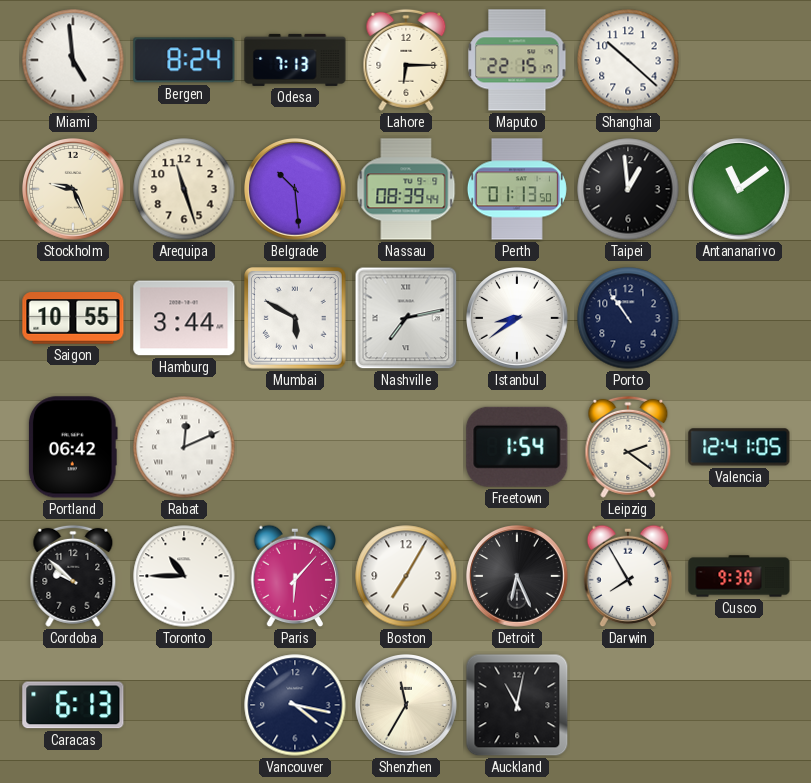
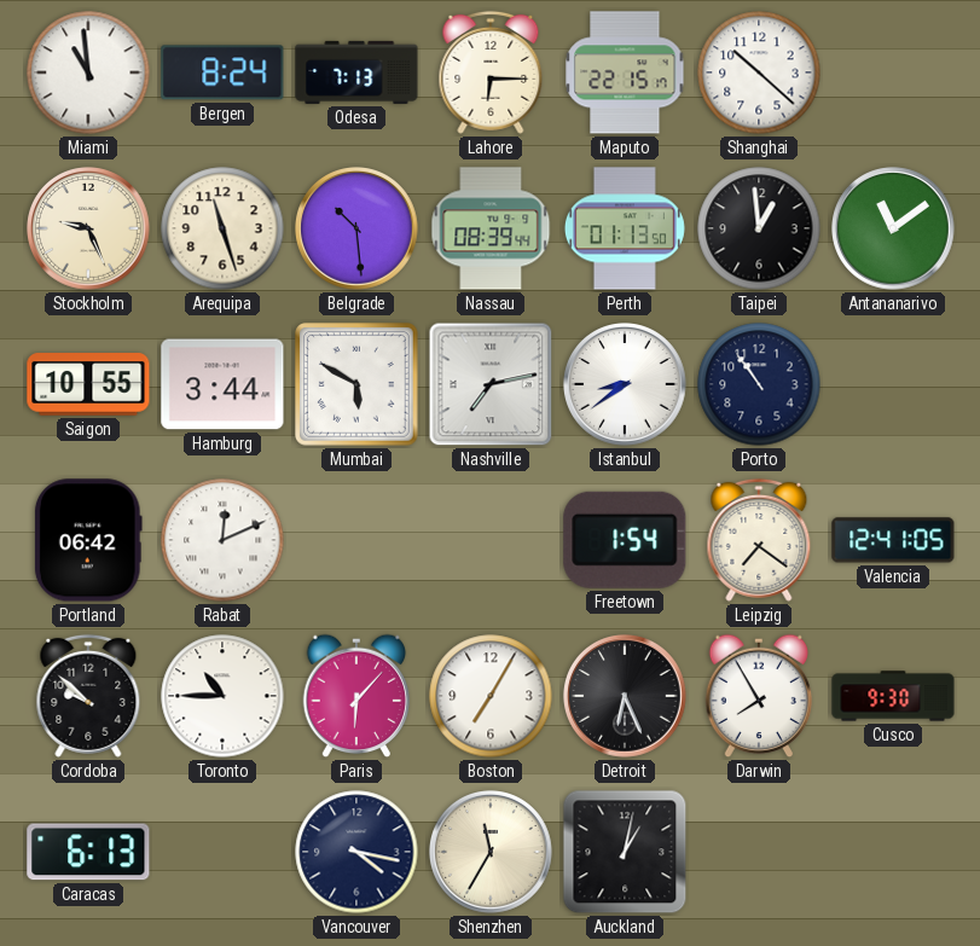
Miami: 4:59 -> 10:59 (88, 72)
Leipzig: 2:21 -> 7:21 (759, 540)
Auckland: 11:02 -> 1:02 (625, 852)
